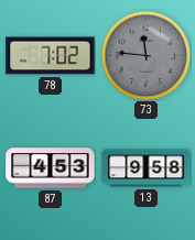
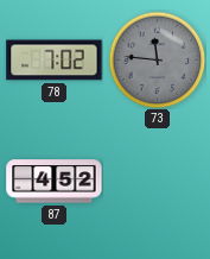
87: 4:53 -> 4:52 (55, 182)
13: 9:58 -> none (147, 168)
